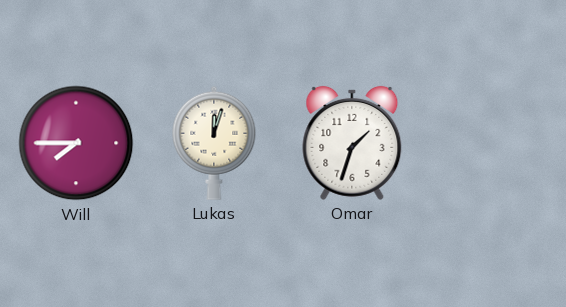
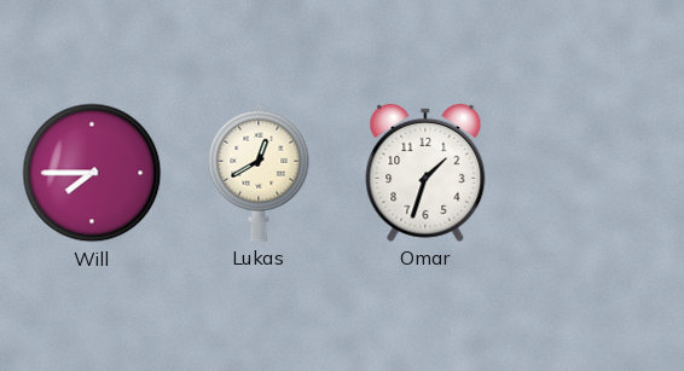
Lukas: 12:03 -> 12:40 (259, 173)
